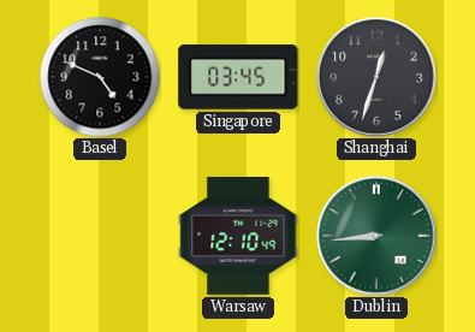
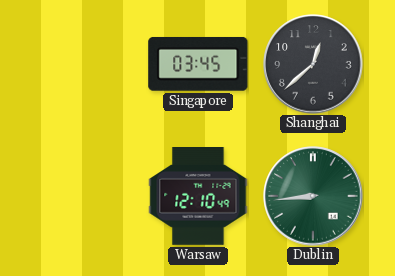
Basel: 4:49 -> none (100, 77)
Shanghai: 12:33 -> 12:38 (313, 64)
